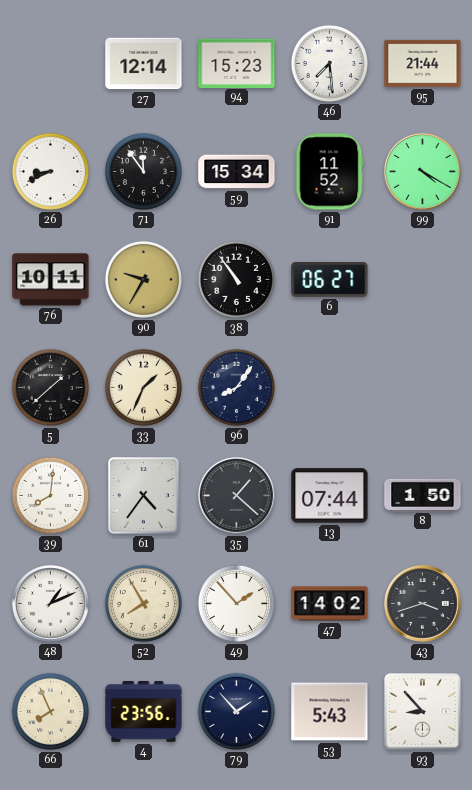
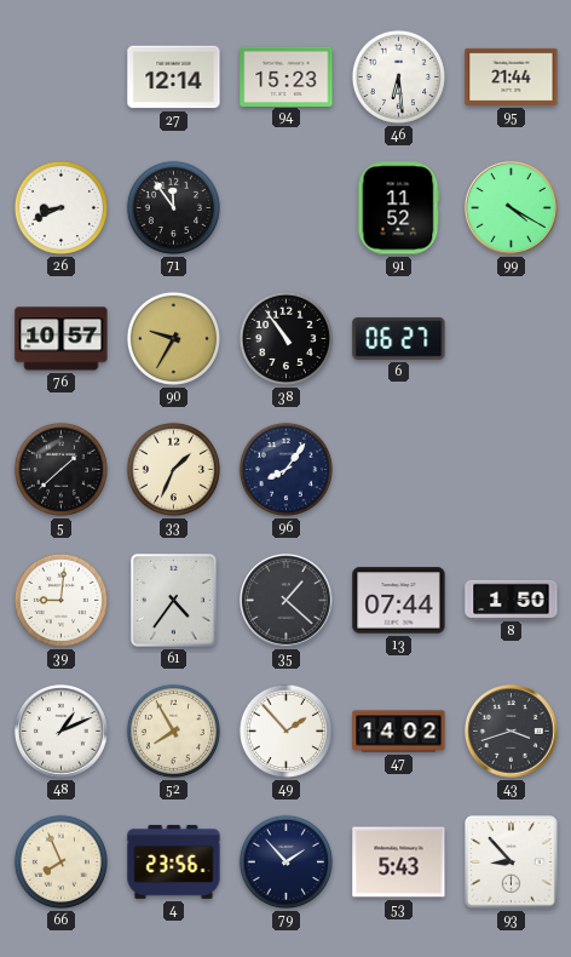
46: 7:29 -> 6:29 (398, 76)
59: 15:34 -> none (237, 172)
76: 10:11 -> 10:57 (62, 339)
39: 8:01 -> 9:01 (60, 600)
